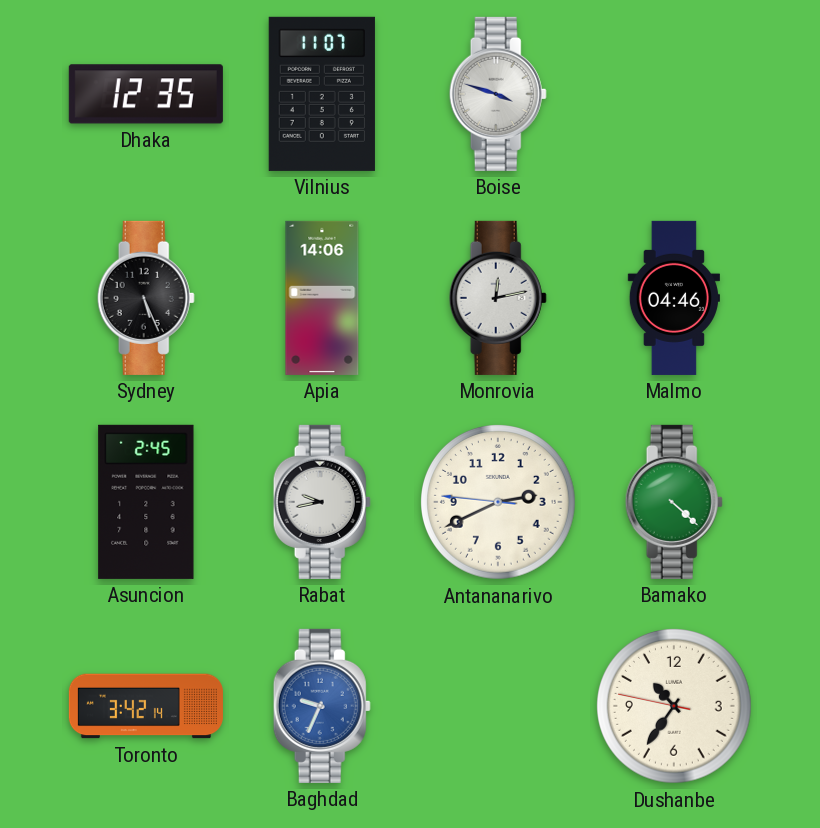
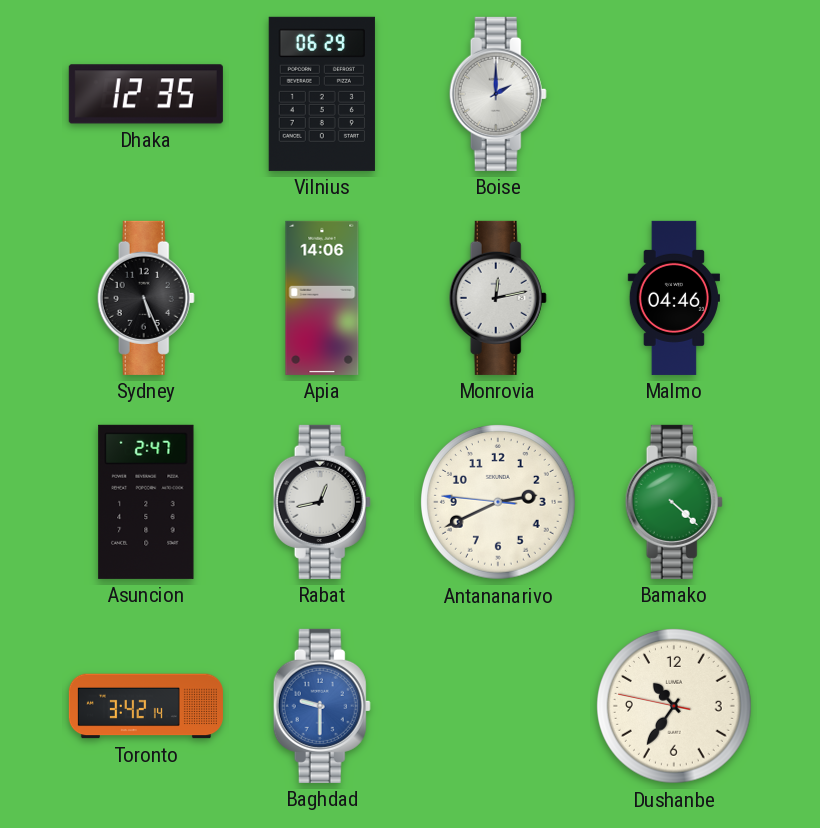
Vilnius: 11:07 -> 06:29 (322, 94)
Boise: 3:48 -> 2:00 (498, 94)
Asuncion: 2:45 -> 2:47 (146, 502)
Rabat: 9:43 -> 12:43 (322, 502)
Baghdad: 9:34 -> 9:30 (322, 706)
